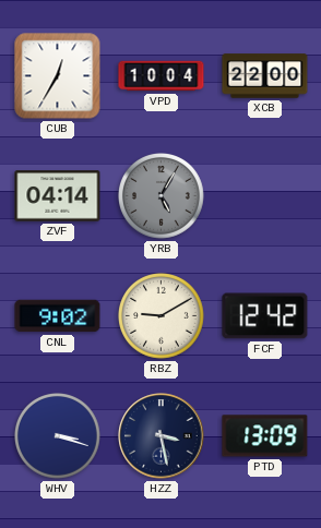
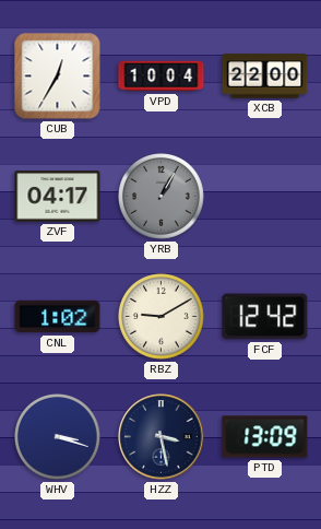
ZVF: 04:14 -> 04:17 (58, 197)
YRB: 5:05 -> 1:05 (162, 197)
CNL: 9:02 -> 1:02 (58, 317)
